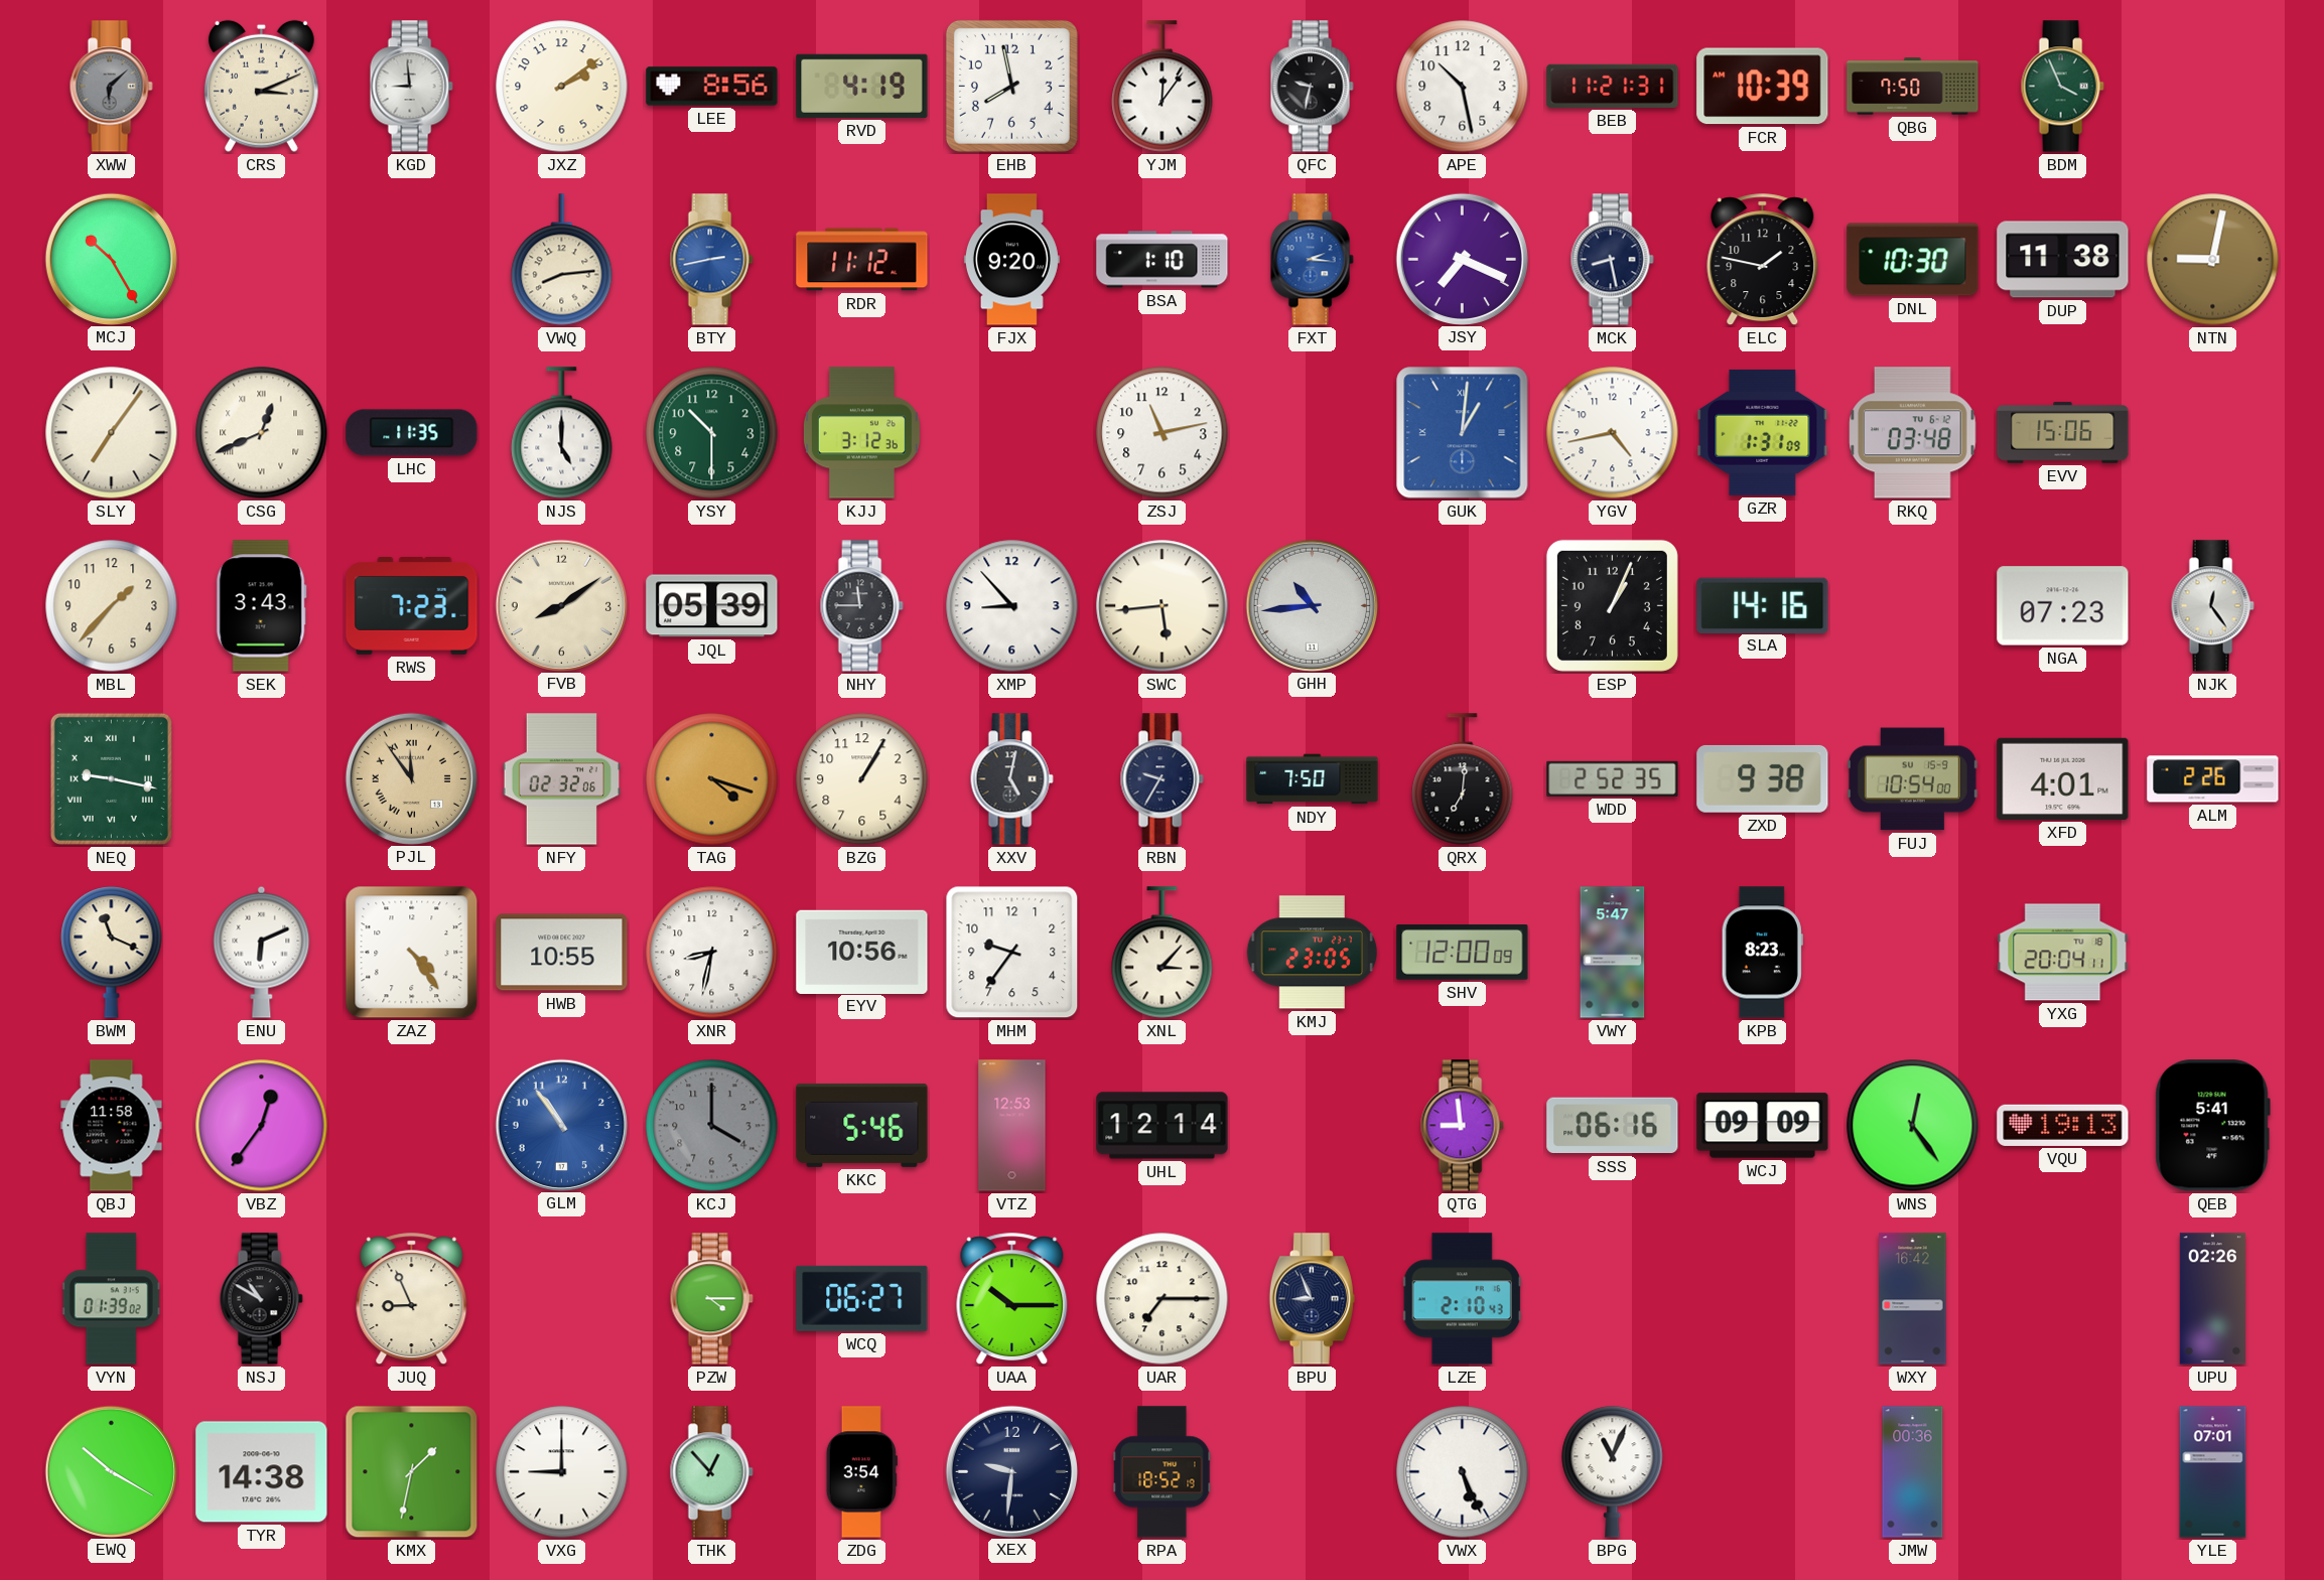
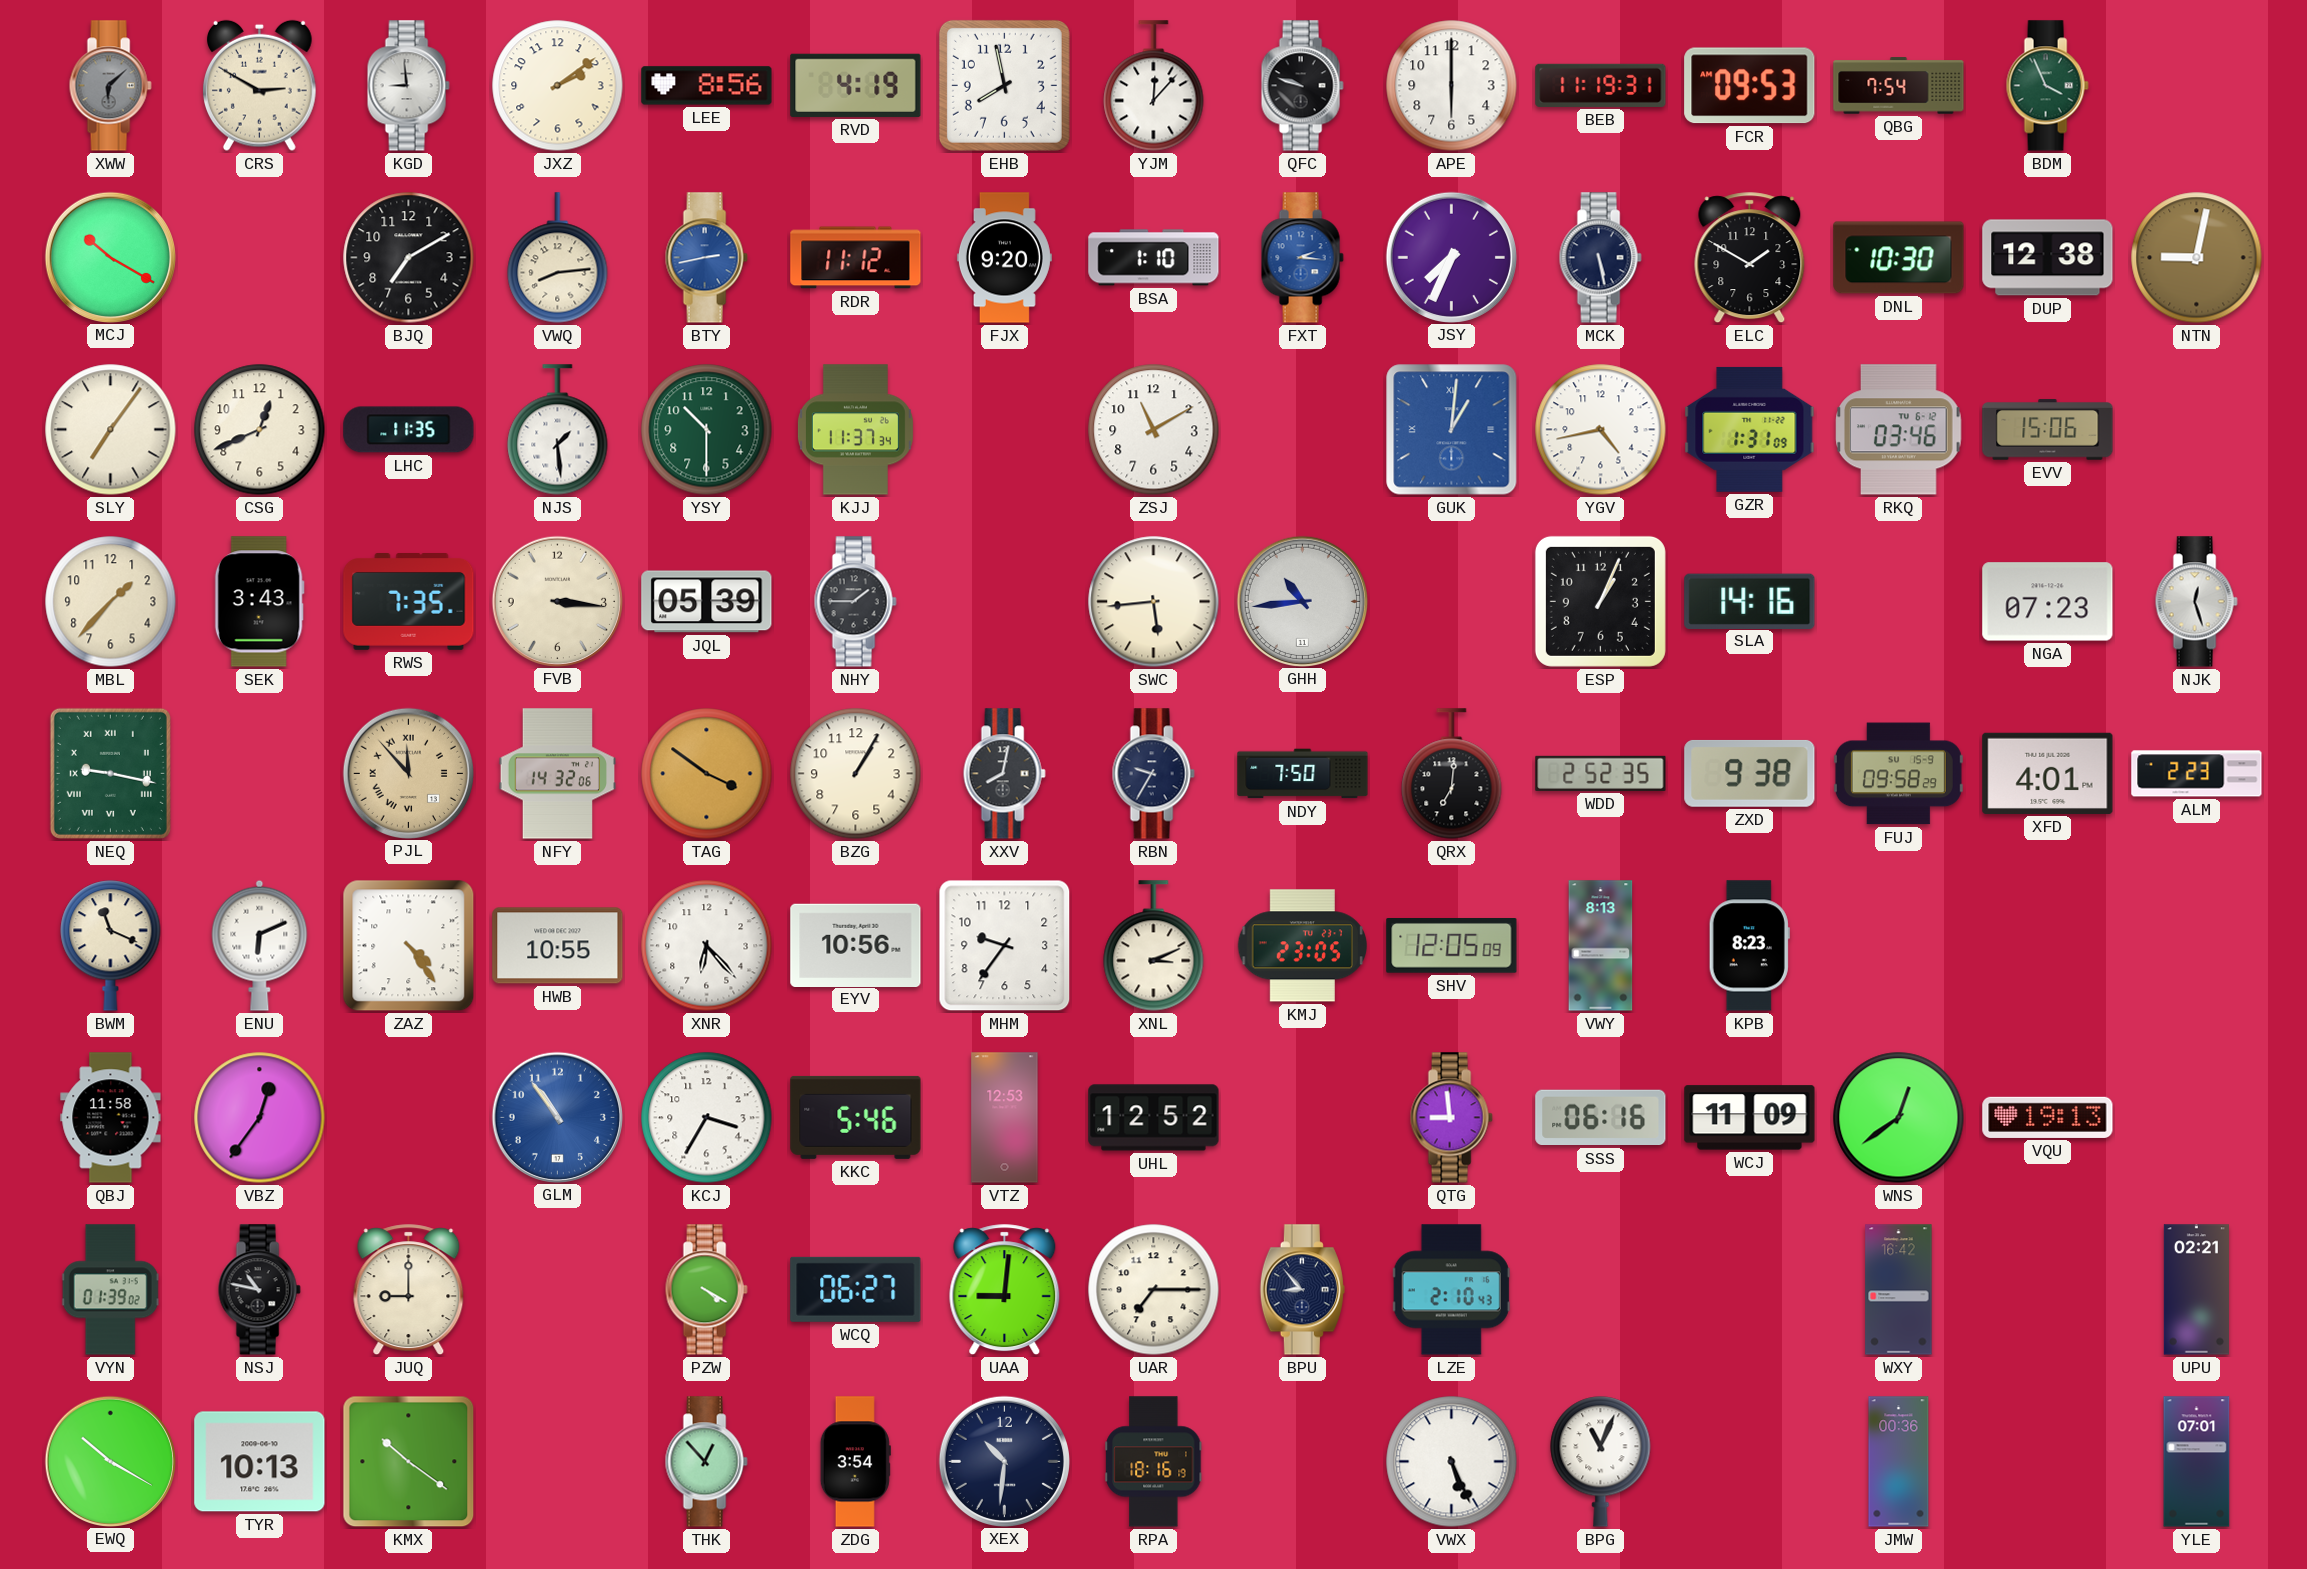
CRS: 3:11 -> 2:50 (259, 85)
YJM: 12:06 -> 12:07 (1154, 86)
QFC: 9:32 -> 9:48 (1302, 86)
APE: 10:28 -> 6:00 (1452, 86)
BEB: 11:21 -> 11:19 (1601, 85)
FCR: 10:39 -> 09:53 (1750, 86)
QBG: 7:50 -> 7:54 (1899, 86)
MCJ: 10:25 -> 10:20 (110, 257)
BJQ: none -> 7:10 (409, 258)
JSY: 7:19 -> 7:34 (1451, 257)
MCK: 8:28 -> 5:28 (1600, 258)
ELC: 1:47 -> 1:50 (1750, 258)
DUP: 11:38 -> 12:38 (2048, 258)
CSG numerals: Roman -> Arabic (260, 430)
NJS: 5:00 -> 1:29 (558, 430)
KJJ: 3:12 -> 11:37 (855, 430)
ZSJ: 11:13 -> 11:10 (1154, 430)
RKQ: 03:48 -> 03:46 (1899, 430)
RWS: 7:23 -> 7:35 (409, 602)
FVB: 8:09 -> 3:16 (557, 601)
NHY: 11:45 -> 1:45 (855, 602)
XMP: 8:53 -> none (1012, 606)
NJK: 12:24 -> 12:27 (2196, 602)
PJL: 11:54 -> 11:53 (408, 773)
NFY: 02:32 -> 14:32 (558, 774)
TAG: 4:18 -> 3:51 (707, 774)
XXV: 5:02 -> 8:02 (1004, 774)
FUJ: 10:54 -> 09:58 (1898, 774)
ALM: 2:26 -> 2:23 (2197, 774)
XNR: 8:32 -> 6:23 (707, 946)
XNL: 3:07 -> 3:11 (1154, 946)
SHV: 12:00 -> 12:05 (1452, 946)
VWY: 5:47 -> 8:13 (1601, 946)
YXG: 20:04 -> none (2063, 953)
KCJ: 4:00 -> 3:35 (707, 1118)
KCJ dial: grey -> white (707, 1118)
UHL: 12:14 -> 12:52 (1154, 1118)
WCJ: 09:09 -> 11:09 (1750, 1118)
WNS: 12:24 -> 12:39 (1899, 1118)
QEB: 5:41 -> none (2212, 1126)
NSJ: 10:50 -> 10:47 (259, 1290)
JUQ: 8:56 -> 9:00 (409, 1290)
PZW: 4:15 -> 4:20 (706, 1290)
UAA: 10:15 -> 9:01 (1005, 1290)
BPU: 8:56 -> 8:53 (1302, 1290)
UPU: 02:26 -> 02:21 (2196, 1290)
TYR: 14:38 -> 10:13 (260, 1462)
KMX: 1:32 -> 10:21 (409, 1462)
VXG: 9:00 -> none (562, 1472)
XEX: 9:31 -> 10:31 (1004, 1461)
RPA: 18:52 -> 18:16 (1154, 1462)
